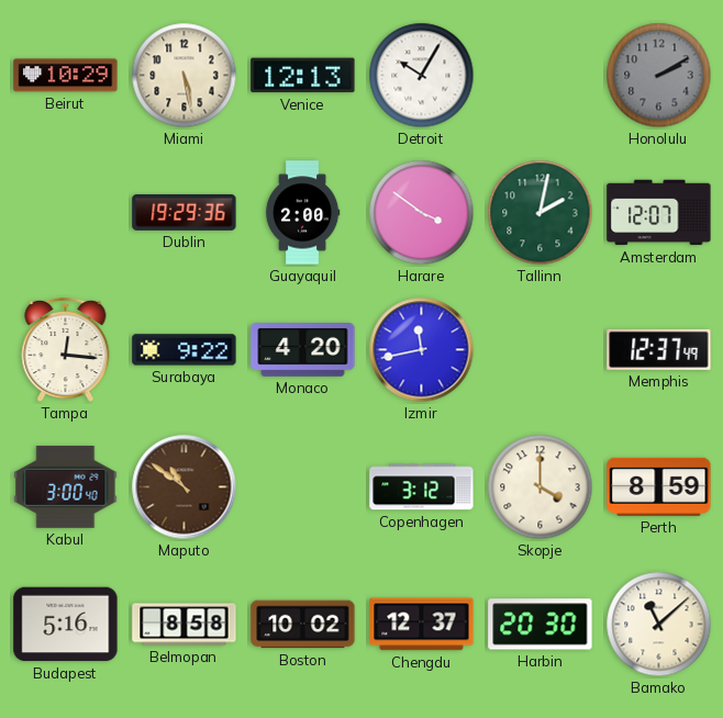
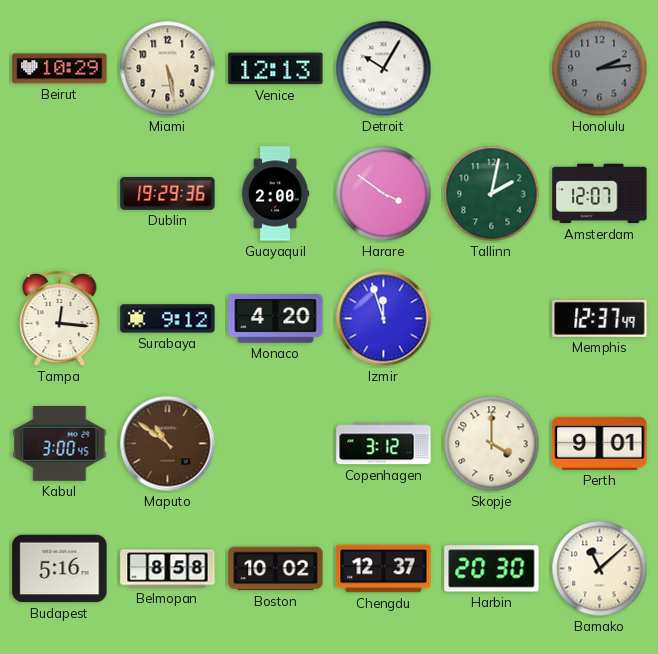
Honolulu: 2:10 -> 2:14 (600, 69)
Surabaya: 9:22 -> 9:12 (168, 319)
Izmir: 11:43 -> 11:57 (384, 319)
Kabul: 3:00:40 -> 3:00:45 (60, 443)
Perth: 8:59 -> 9:01 (600, 443)
